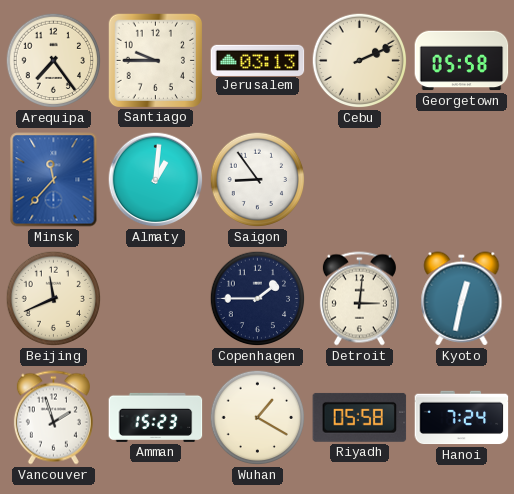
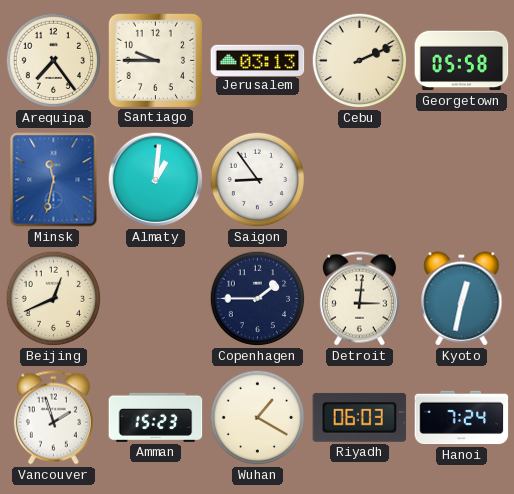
Minsk: 11:37 -> 11:32 (54, 180)
Beijing: 11:41 -> 12:41 (54, 299)
Riyadh: 05:58 -> 06:03 (360, 417)
